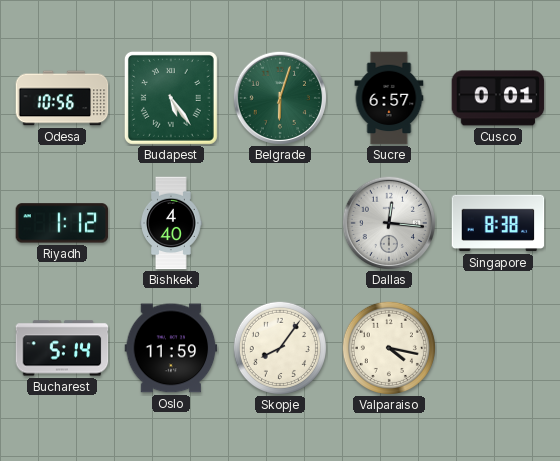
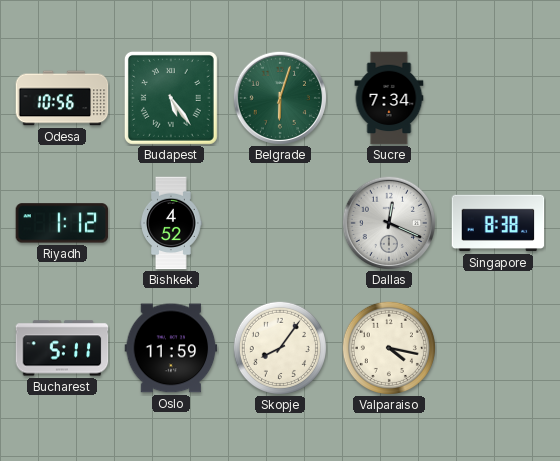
Sucre: 6:57 -> 7:34 (389, 98)
Cusco: 0:01 -> none (498, 98)
Bishkek: 4:40 -> 4:52 (171, 223)
Dallas: 12:16 -> 12:19 (388, 222)
Bucharest: 5:14 -> 5:11 (62, 348)
